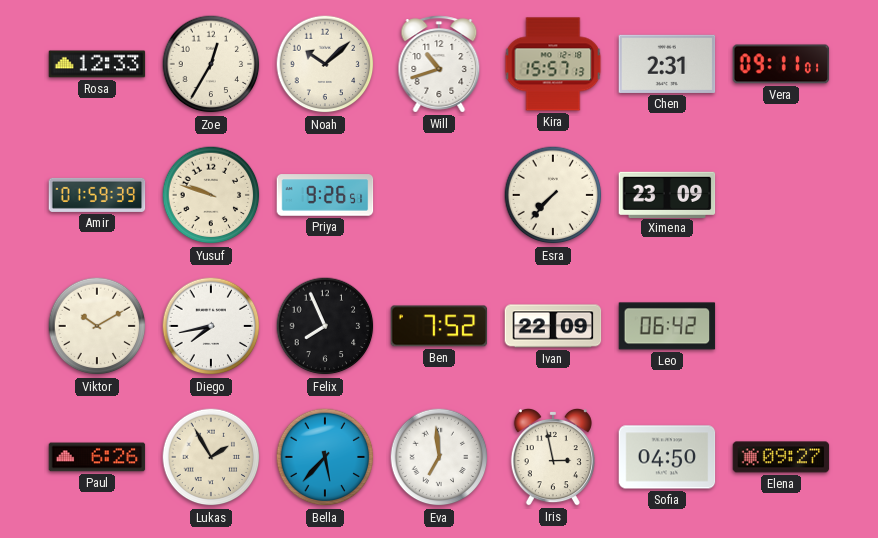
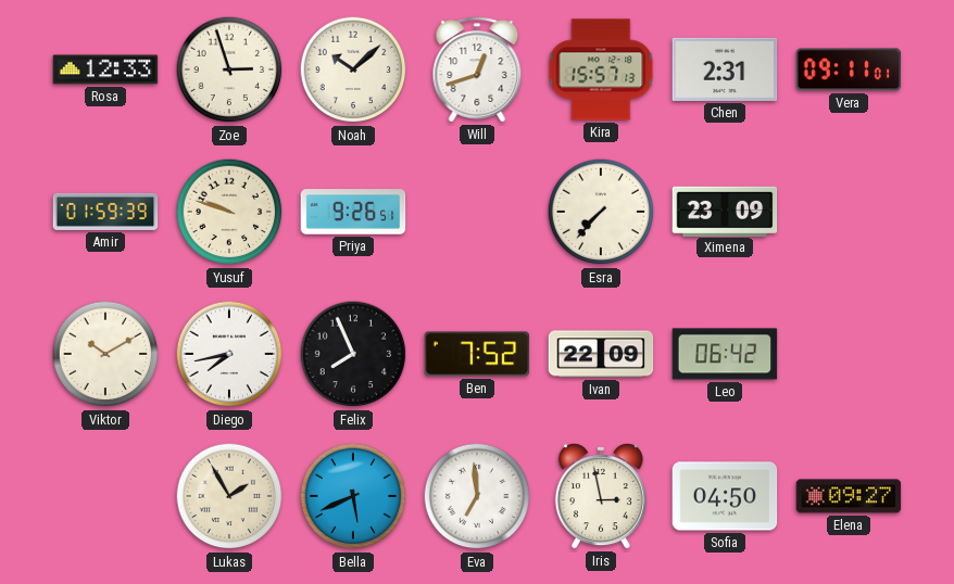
Zoe: 12:35 -> 2:57 (229, 69)
Will: 10:42 -> 12:42 (477, 69)
Paul: 6:26 -> none (97, 457)
Bella: 5:37 -> 5:41 (353, 496)
